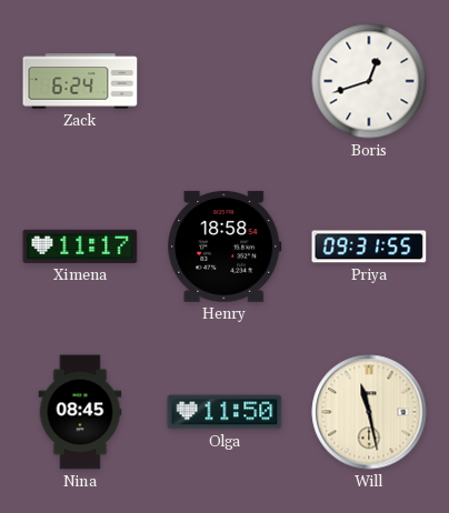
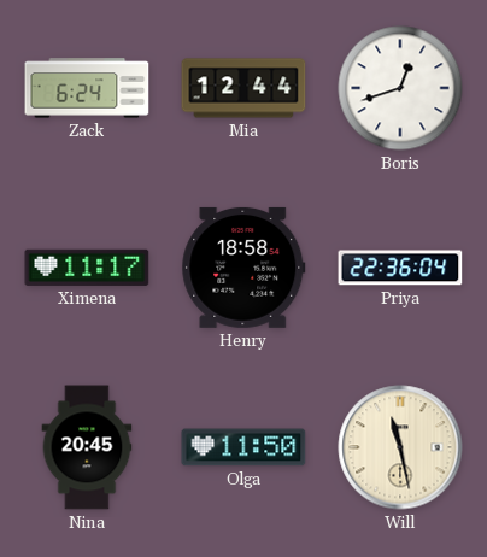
Mia: none -> 12:44 (243, 88)
Priya: 09:31 -> 22:36 (400, 268)
Nina: 08:45 -> 20:45 (87, 447)
